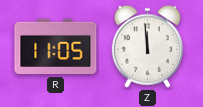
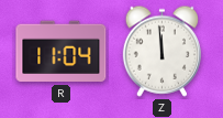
R: 11:05 -> 11:04 (62, 52)
